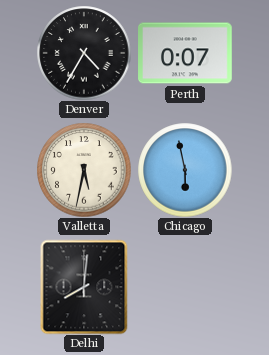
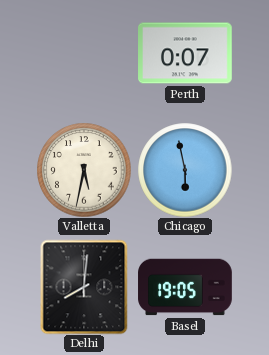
Denver: 4:35 -> none (84, 53)
Basel: none -> 19:05 (185, 287)
